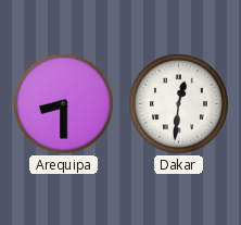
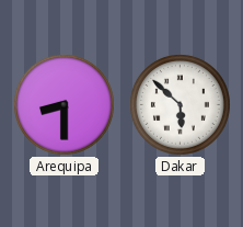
Dakar: 12:31 -> 5:52 (181, 105)
